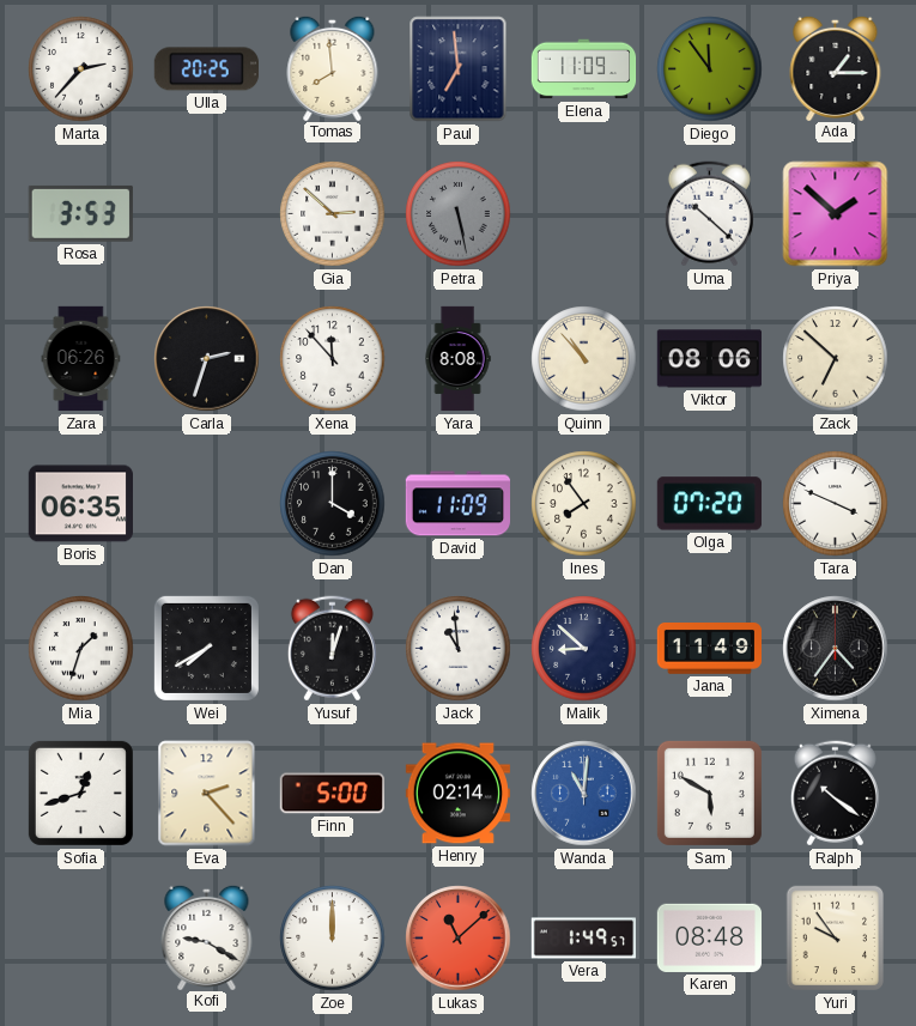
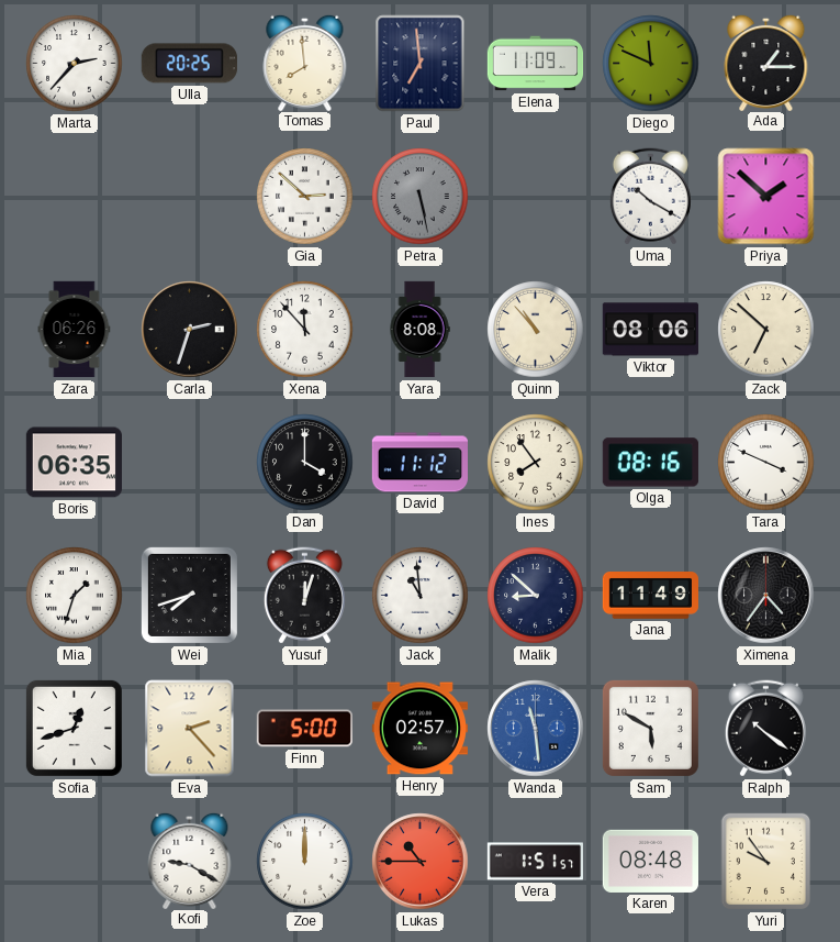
Diego: 11:54 -> 11:49 (651, 64)
Rosa: 3:53 -> none (80, 213)
Uma: 10:22 -> 10:20 (650, 197)
David: 11:09 -> 11:12 (419, 463)
Olga: 07:20 -> 08:16 (650, 463)
Wei: 7:40 -> 7:42 (189, 595)
Henry: 02:14 -> 02:57 (419, 729)
Wanda: 11:01 -> 11:29 (536, 729)
Lukas: 11:08 -> 10:45 (421, 862)
Vera: 1:49 -> 1:51 (535, 862)
